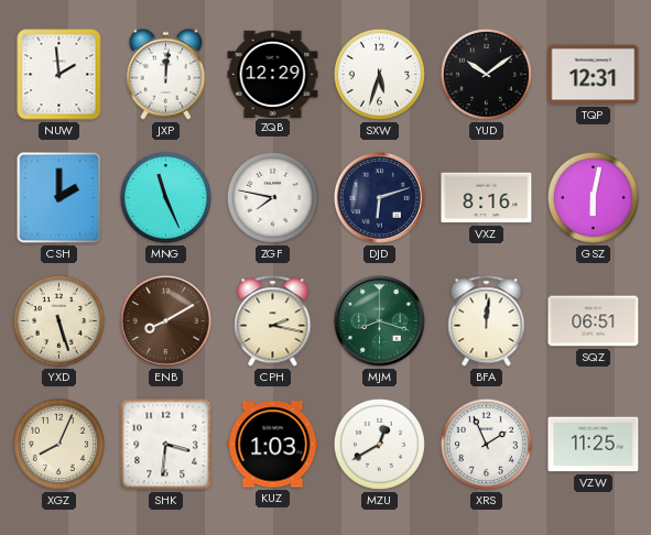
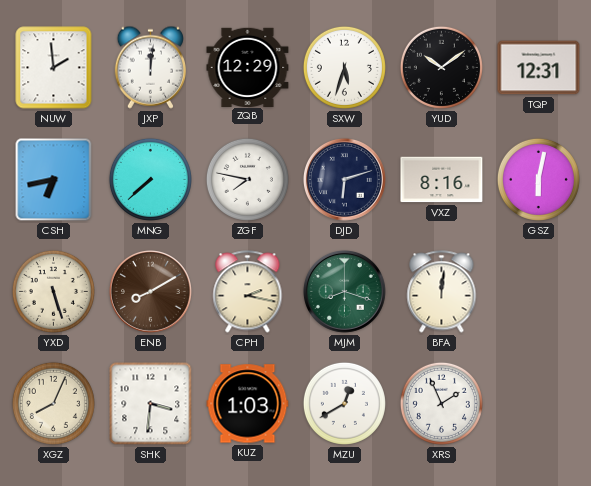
CSH: 2:00 -> 6:43 (54, 180)
MNG: 11:26 -> 7:38 (150, 179)
SQZ: 06:51 -> none (594, 321)
VZW: 11:25 -> none (594, 445)
